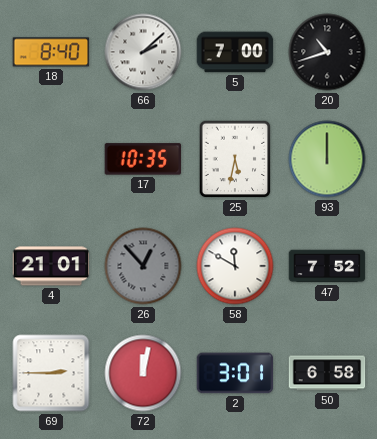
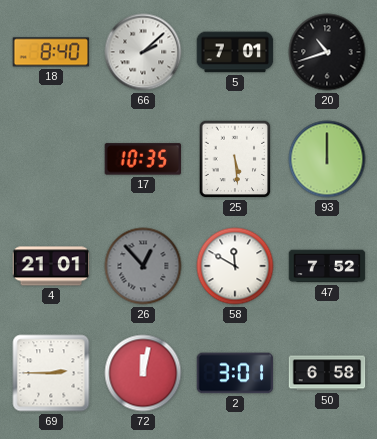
5: 7:00 -> 7:01 (235, 52)
25: 5:32 -> 5:29 (235, 159)
